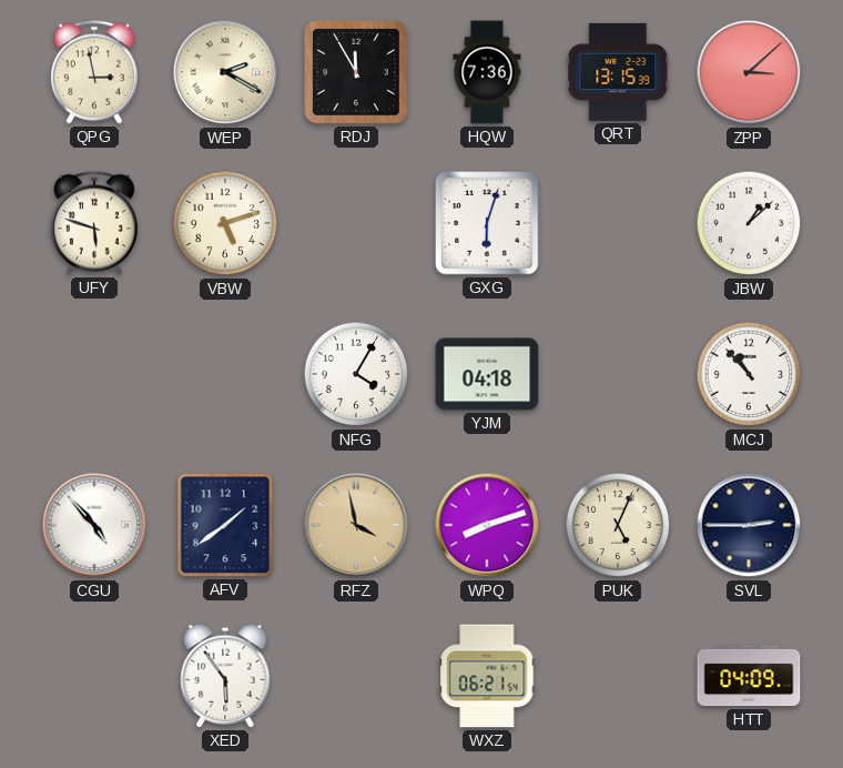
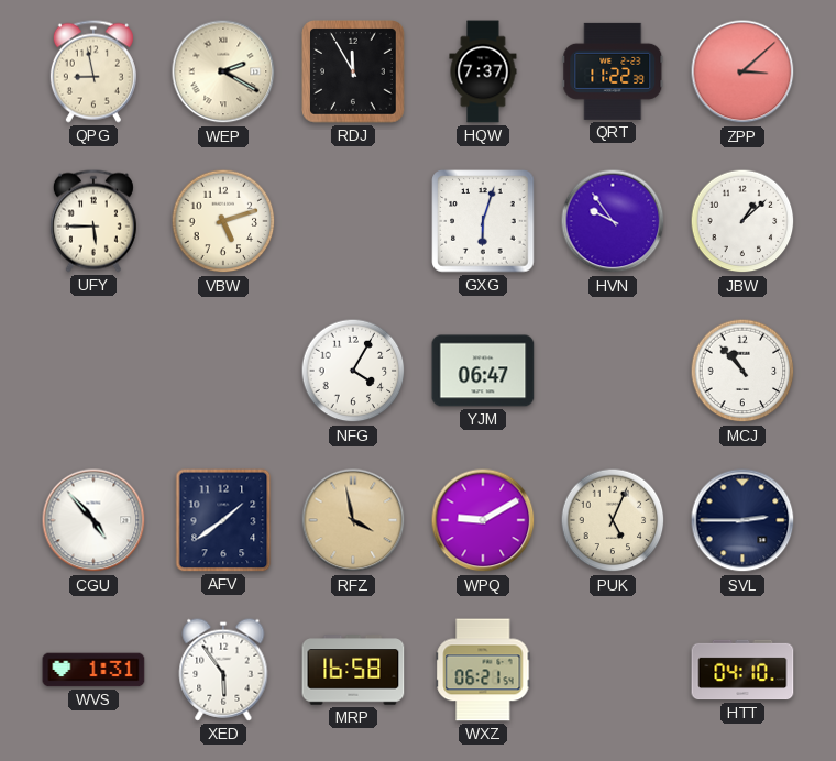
QPG: 2:58 -> 8:58 (94, 71)
HQW: 7:36 -> 7:37 (483, 71)
QRT: 13:15 -> 11:22 (613, 71)
UFY: 5:48 -> 5:45 (94, 221)
HVN: none -> 9:54 (613, 221)
YJM: 04:18 -> 06:47 (483, 371)
WPQ: 8:12 -> 9:10 (483, 520)
WVS: none -> 1:31 (94, 670)
MRP: none -> 16:58 (353, 670)
HTT: 04:09 -> 04:10 (743, 670)
